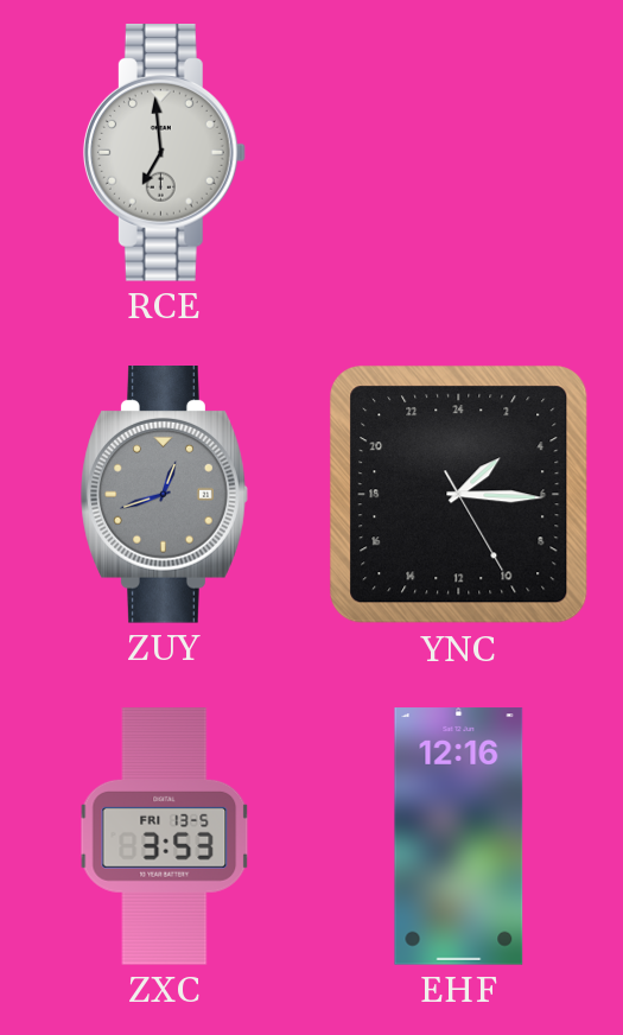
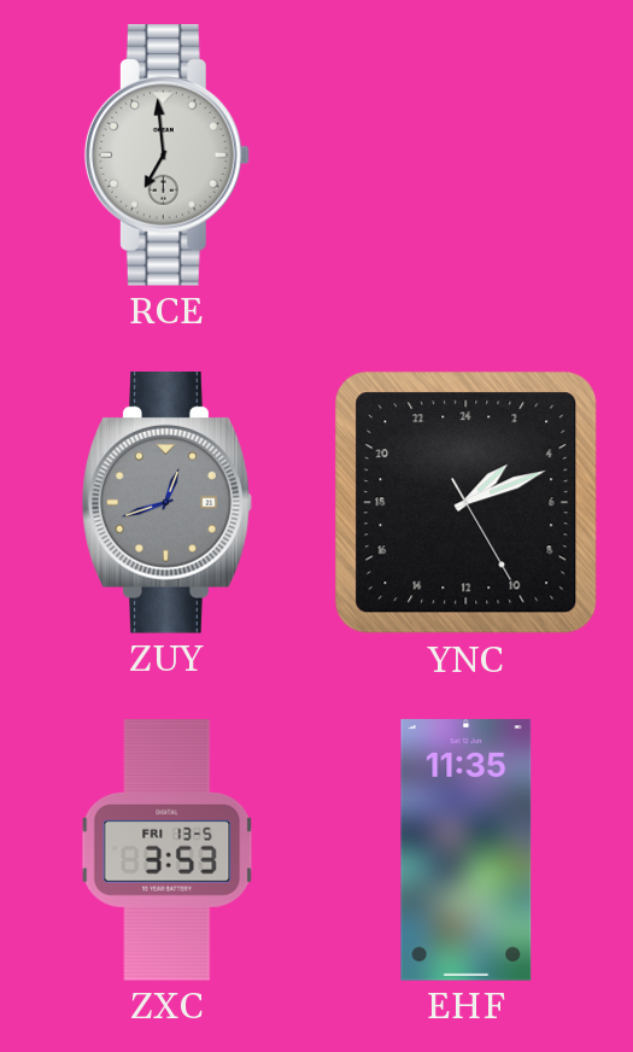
YNC: 3:15 -> 3:11 (467, 503)
EHF: 12:16 -> 11:35 (467, 851)
